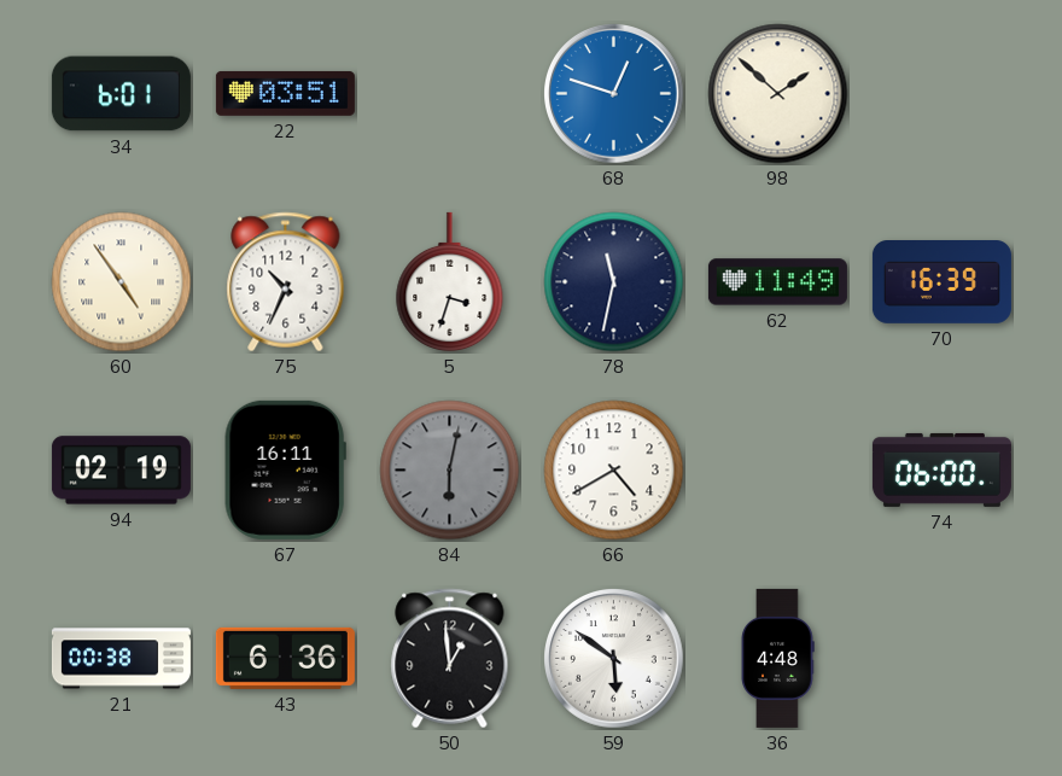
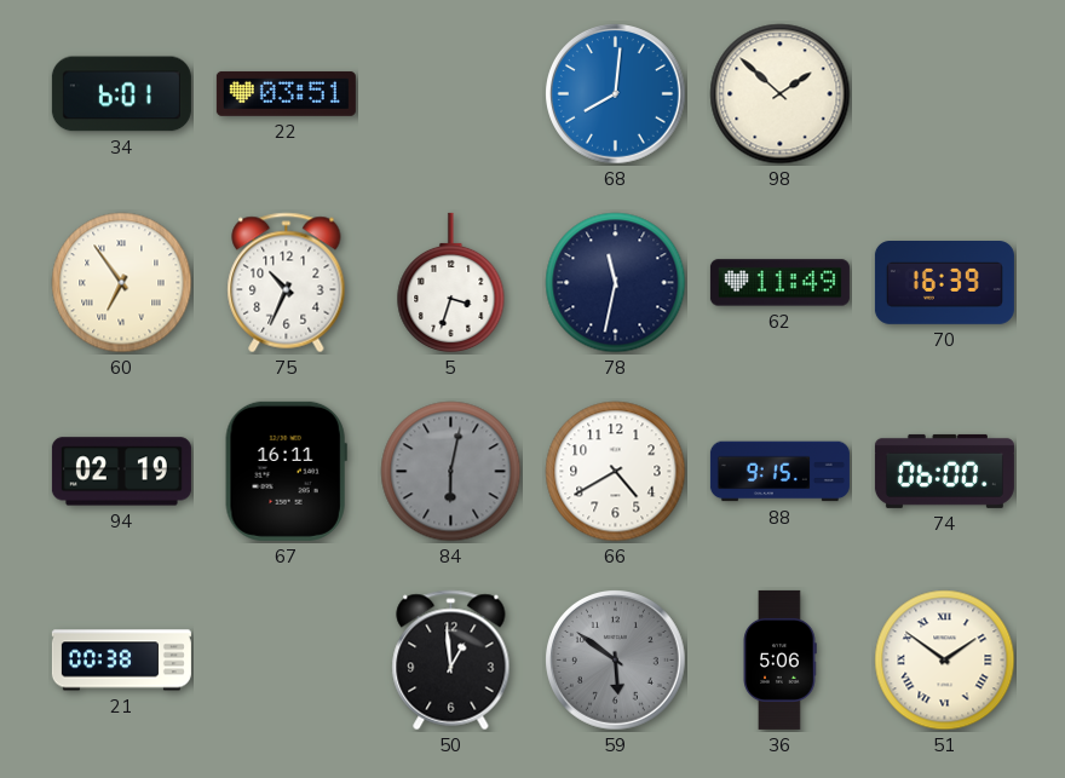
68: 12:48 -> 8:01 (616, 94)
60: 4:54 -> 6:54 (122, 283)
88: none -> 9:15 (779, 472)
43: 6:36 -> none (285, 658)
59 dial: white -> grey (616, 661)
36: 4:48 -> 5:06 (779, 659)
51: none -> 1:51 (945, 661)
